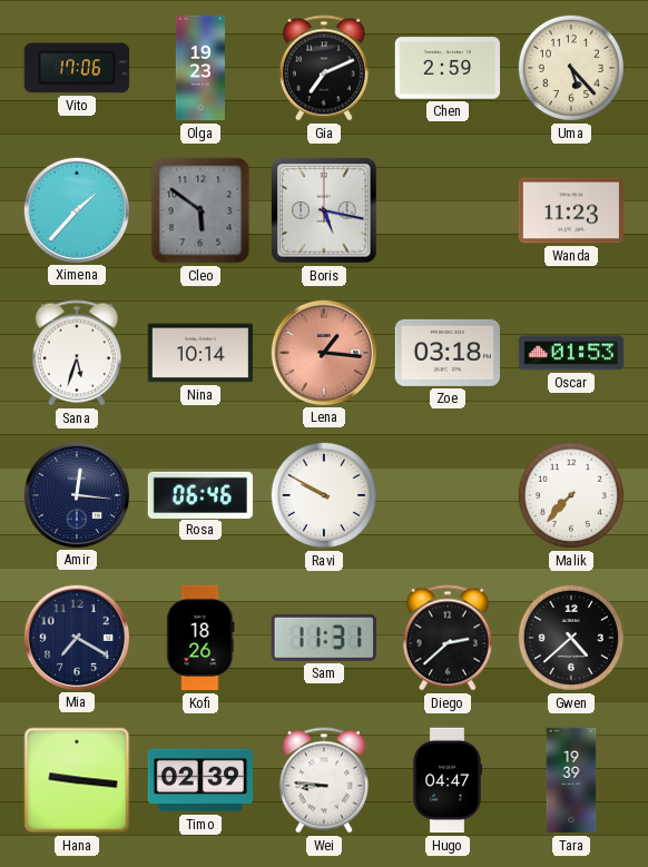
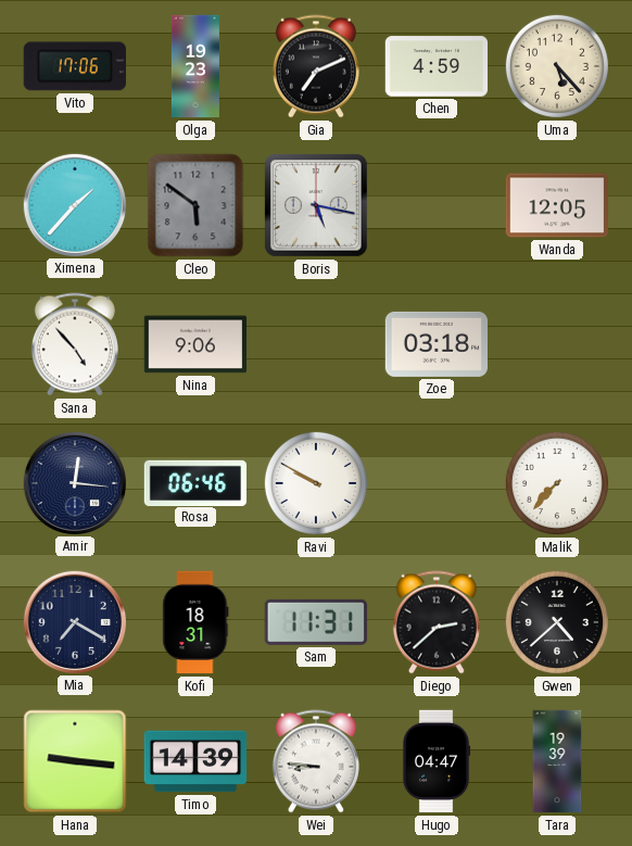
Chen: 2:59 -> 4:59 (437, 66)
Wanda: 11:23 -> 12:05 (557, 205)
Sana: 5:33 -> 4:53 (75, 344)
Nina: 10:14 -> 9:06 (195, 344)
Lena: 1:16 -> none (323, 352)
Oscar: 01:53 -> none (570, 353)
Kofi: 18:26 -> 18:31 (195, 622)
Timo: 02:39 -> 14:39 (195, 761)
